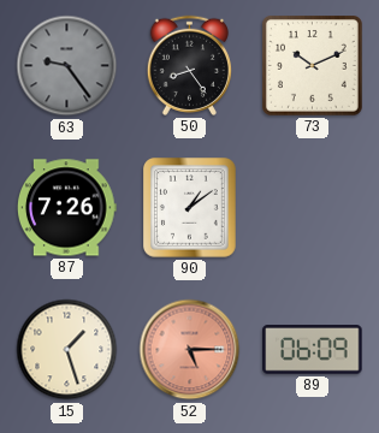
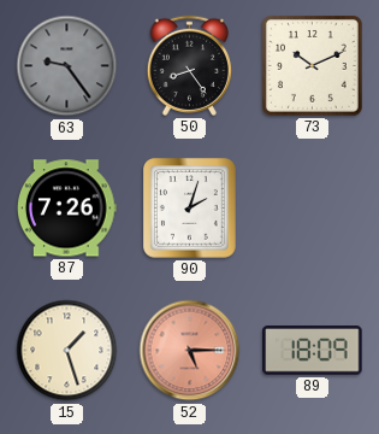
90: 1:09 -> 2:03 (190, 209)
89: 06:09 -> 18:09 (313, 351)
